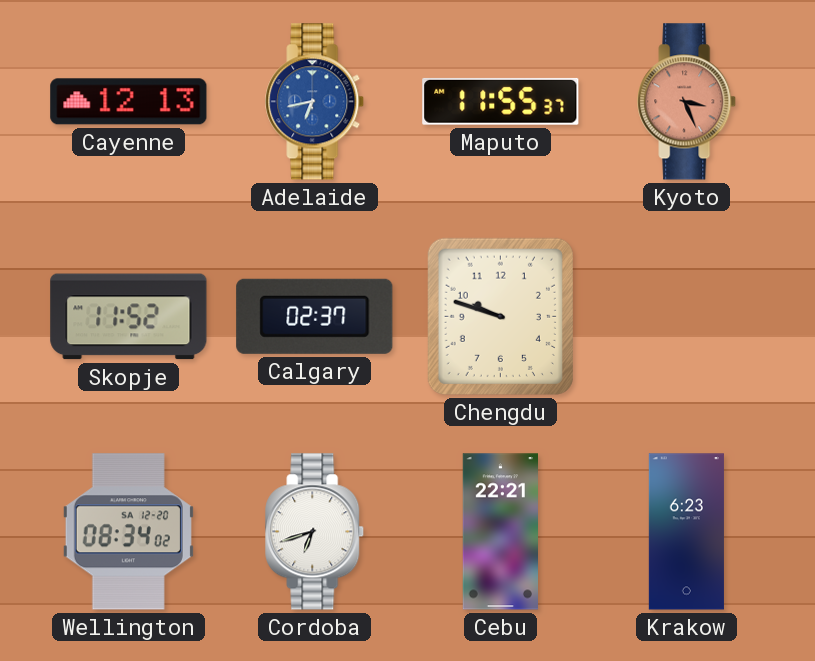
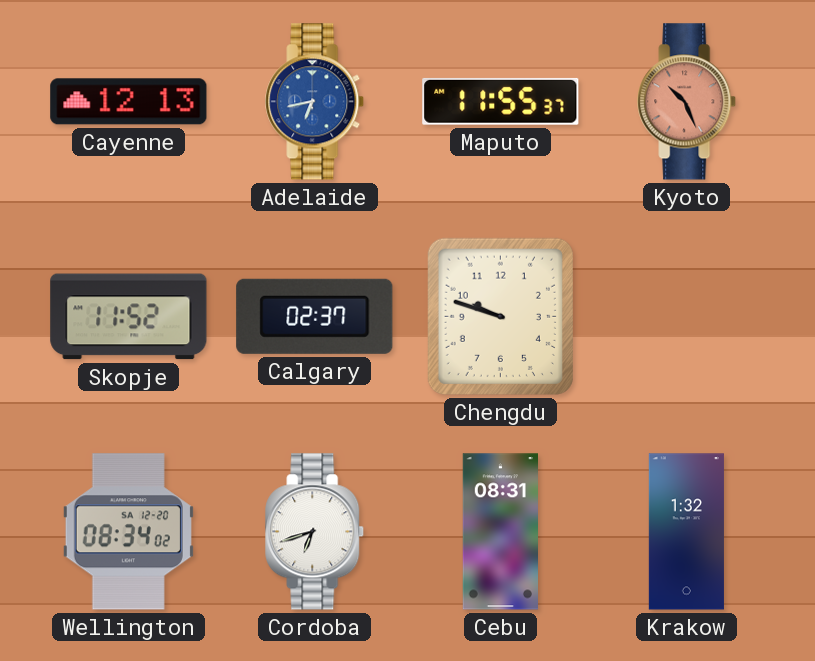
Kyoto: 3:26 -> 10:26 (687, 102)
Cebu: 22:21 -> 08:31 (500, 532)
Krakow: 6:23 -> 1:32 (686, 532)
